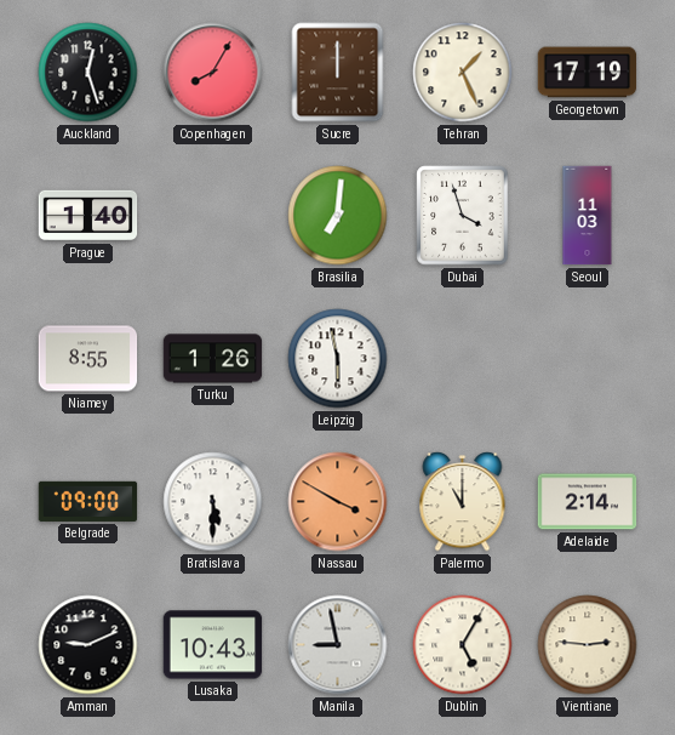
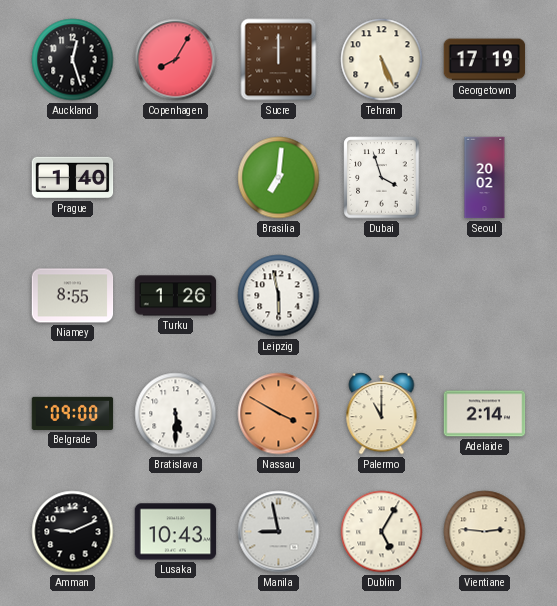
Tehran: 1:26 -> 5:26 (382, 60)
Seoul: 11:03 -> 20:02 (485, 178)
